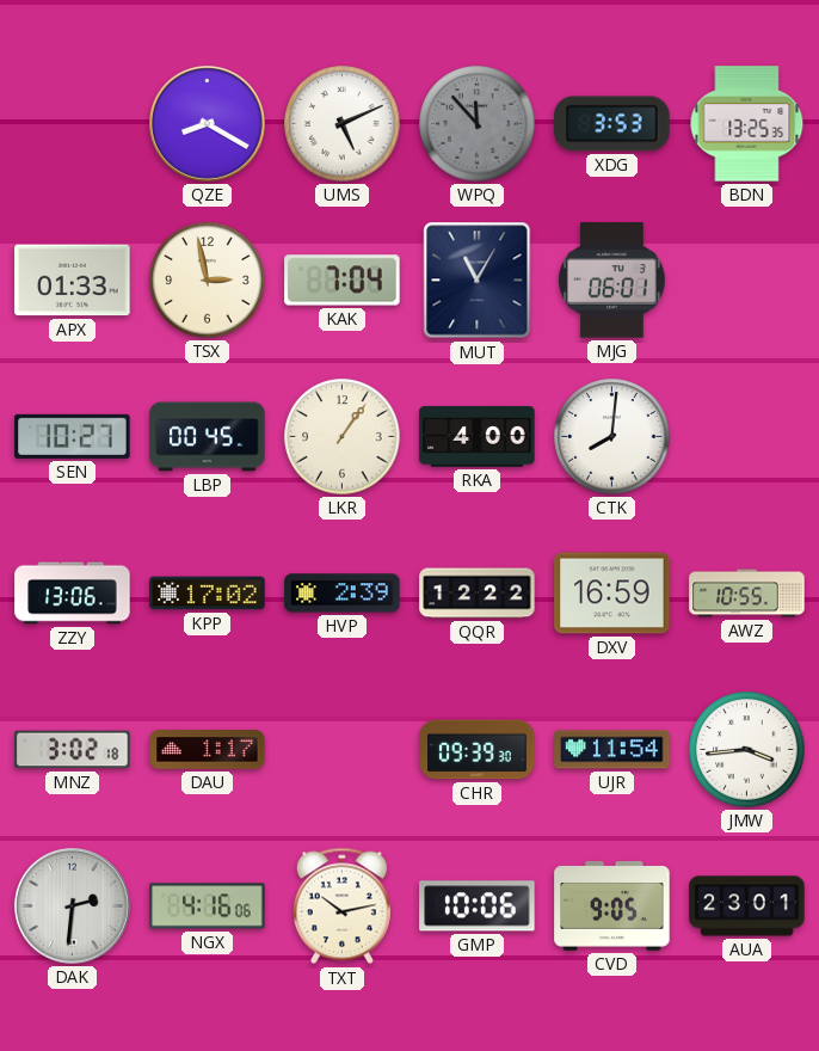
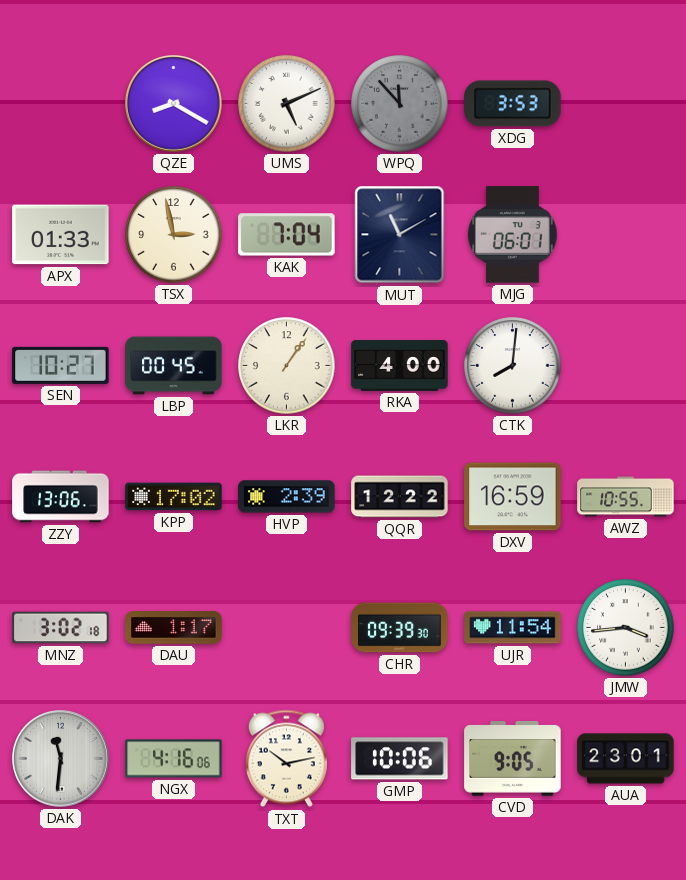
BDN: 13:25 -> none (747, 124)
MUT: 11:05 -> 11:10 (400, 235)
DAK: 2:31 -> 11:31 (61, 759)
